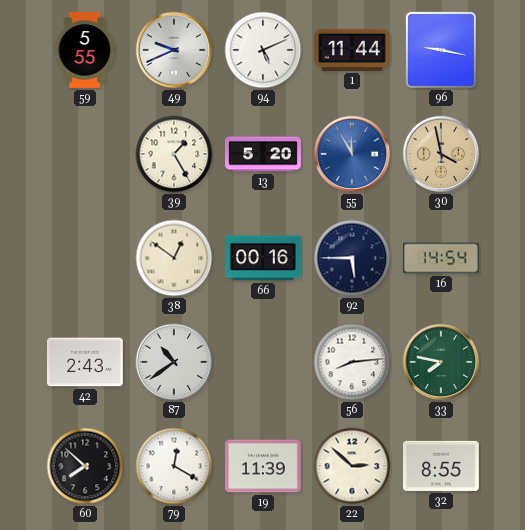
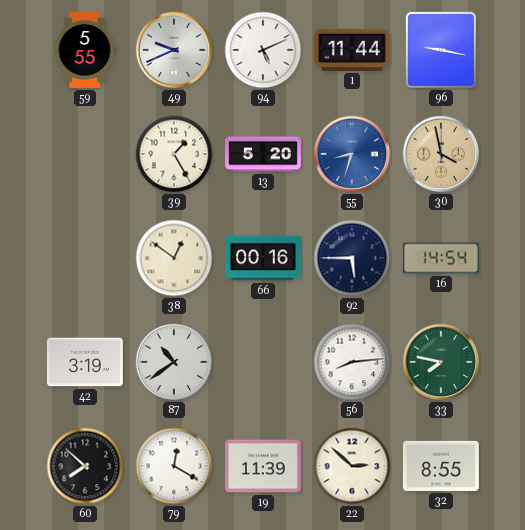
55: 11:55 -> 8:33 (352, 154)
42: 2:43 -> 3:19 (85, 362)
